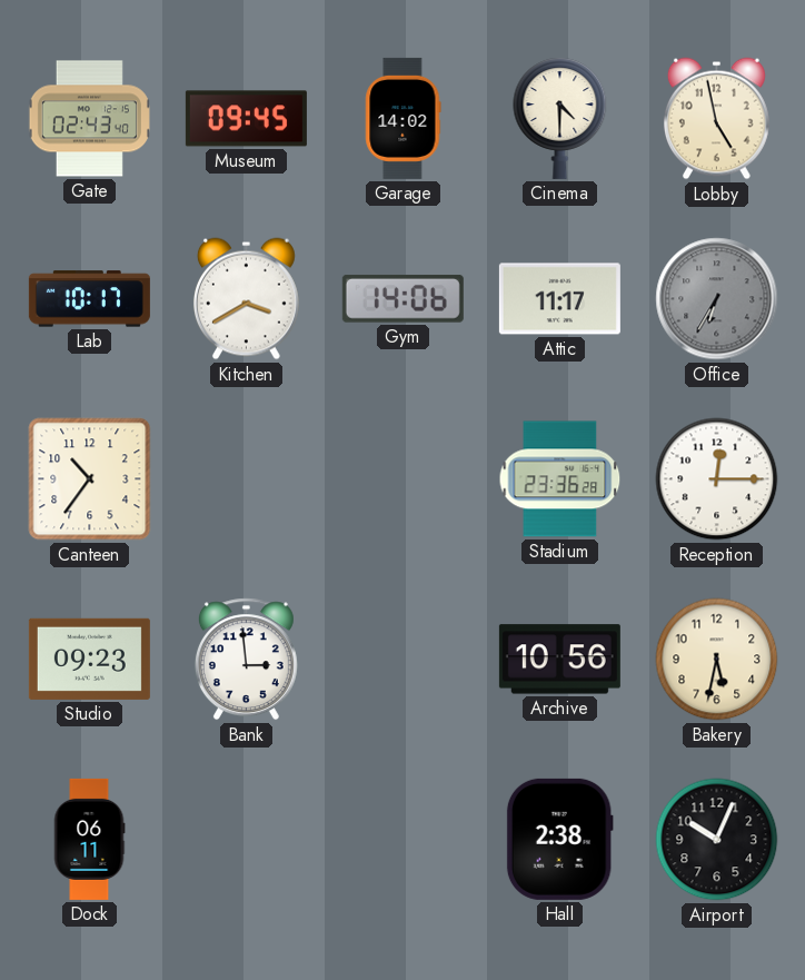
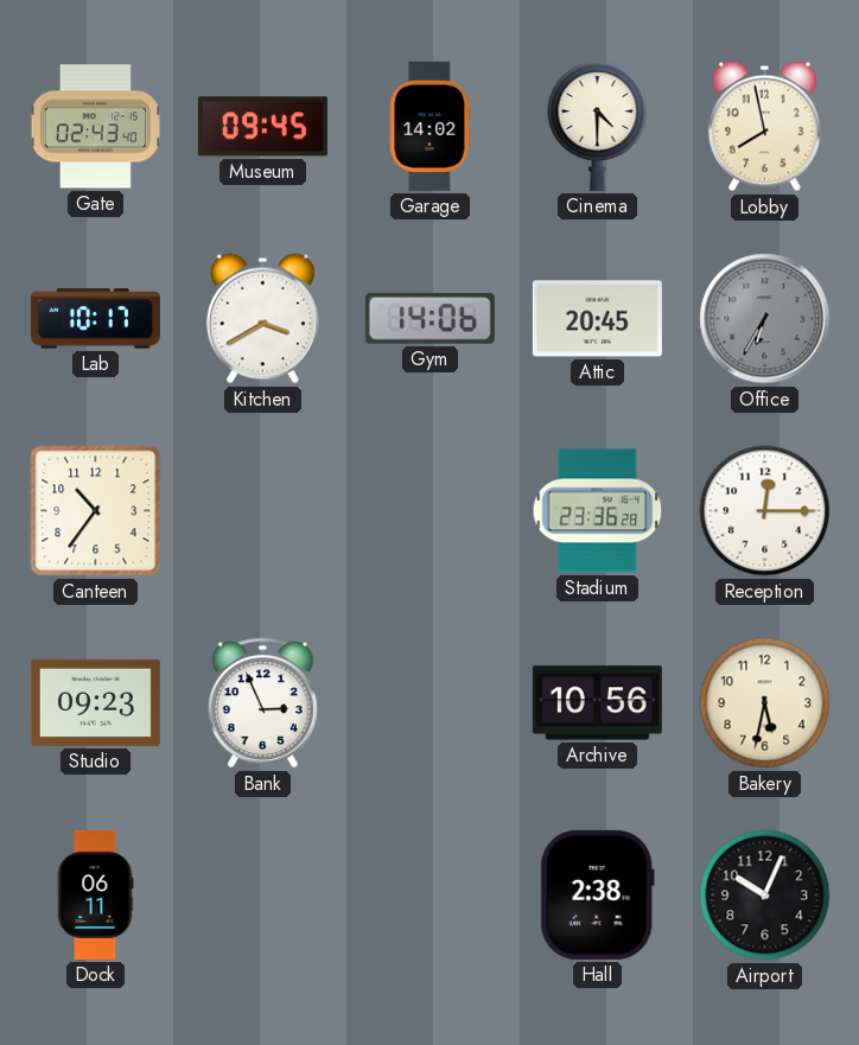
Lobby: 4:58 -> 7:58 (764, 127)
Attic: 11:17 -> 20:45 (597, 319)
Bank: 2:59 -> 2:56 (262, 703)
